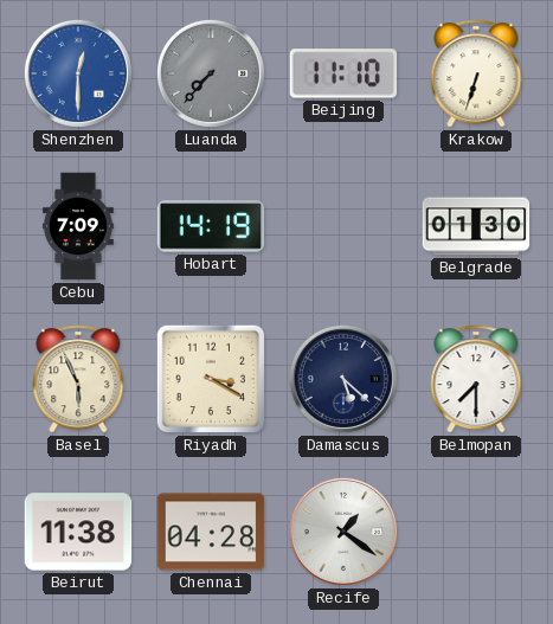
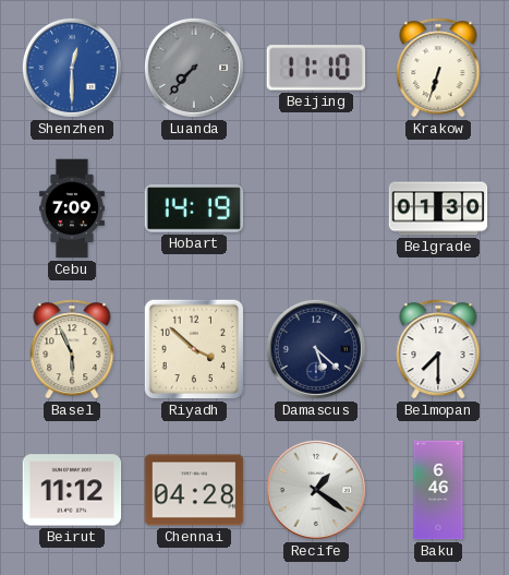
Riyadh: 3:20 -> 3:52 (194, 349)
Beirut: 11:38 -> 11:12 (72, 490)
Baku: none -> 6:46 (438, 490)
